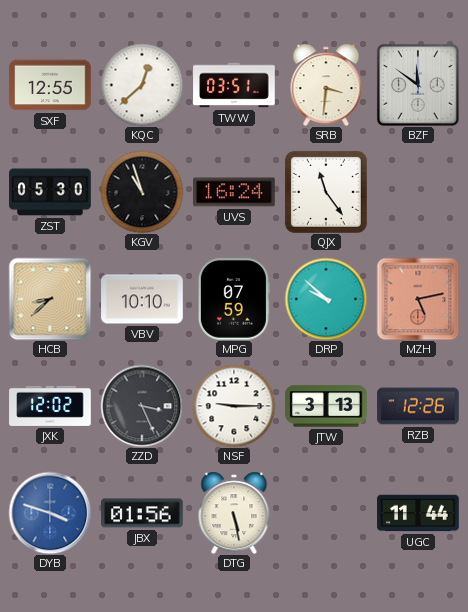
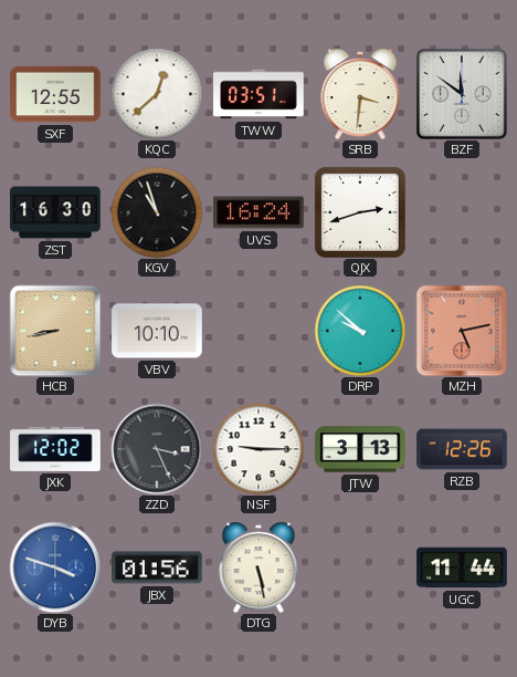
ZST: 05:30 -> 16:30 (55, 212)
QJX: 11:24 -> 2:42 (360, 212)
HCB: 8:38 -> 8:43 (55, 331)
MPG: 07:59 -> none (234, 299)
